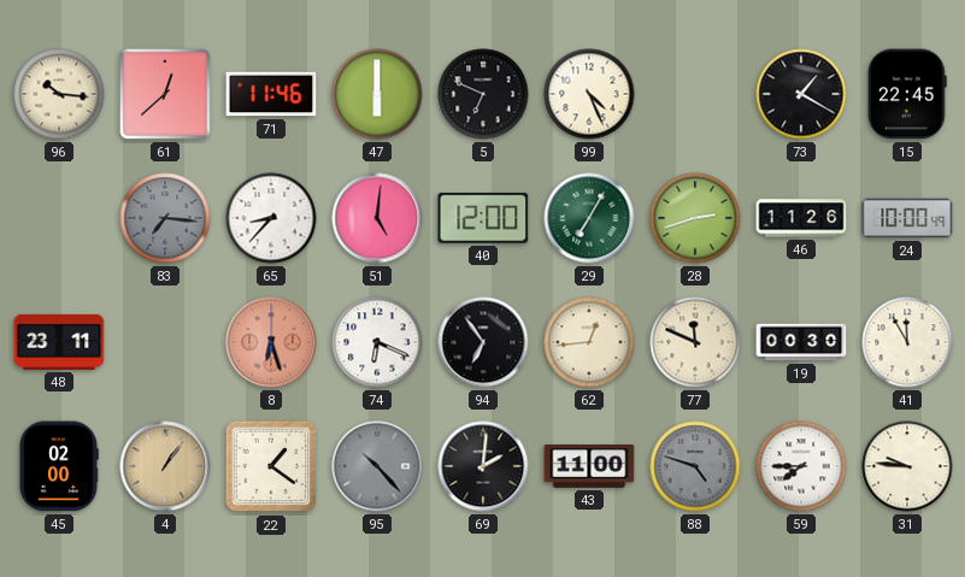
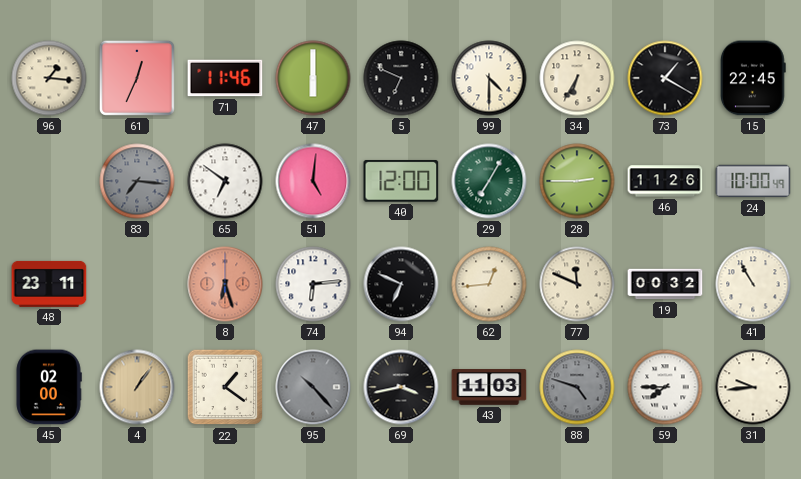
96: 10:16 -> 1:16 (49, 78)
61: 12:38 -> 12:34 (137, 78)
99: 4:26 -> 4:30 (489, 78)
34: none -> 6:35 (577, 78)
65: 8:37 -> 6:51 (225, 181)
28: 2:42 -> 2:45 (577, 181)
74: 6:19 -> 6:14 (313, 284)
94: 6:54 -> 6:49 (401, 284)
19: 00:30 -> 00:32 (665, 284)
41: 11:55 -> 10:55 (753, 284)
69: 2:01 -> 3:43 (401, 387)
43: 11:00 -> 11:03 (489, 387)
31: 9:46 -> 9:44 (753, 387)
